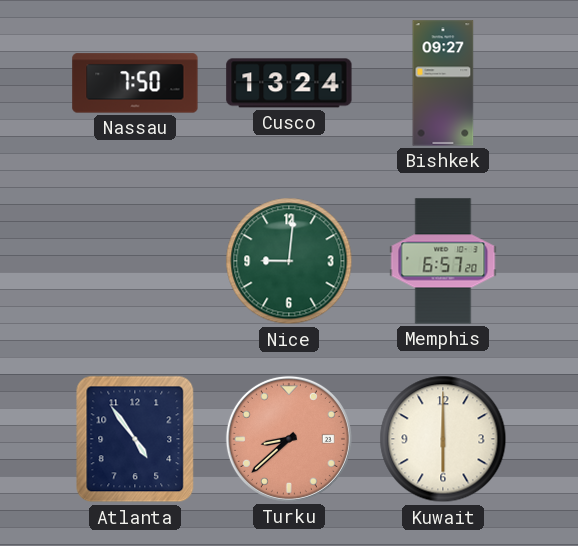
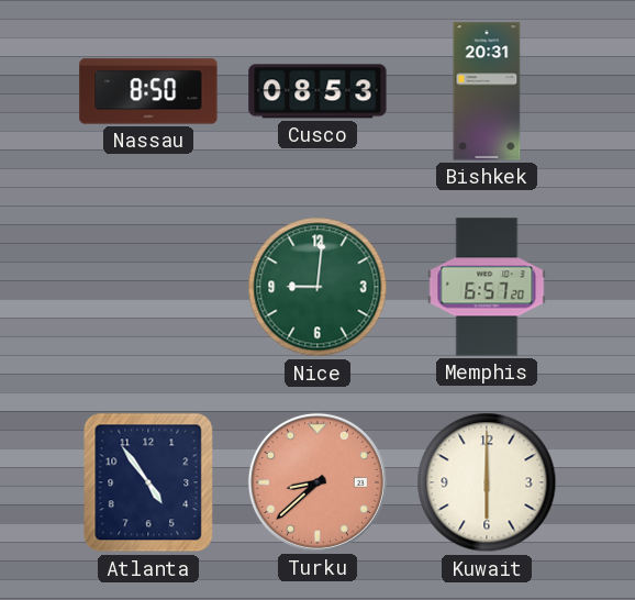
Nassau: 7:50 -> 8:50 (148, 91)
Cusco: 13:24 -> 08:53 (317, 91)
Bishkek: 09:27 -> 20:31 (487, 91)
